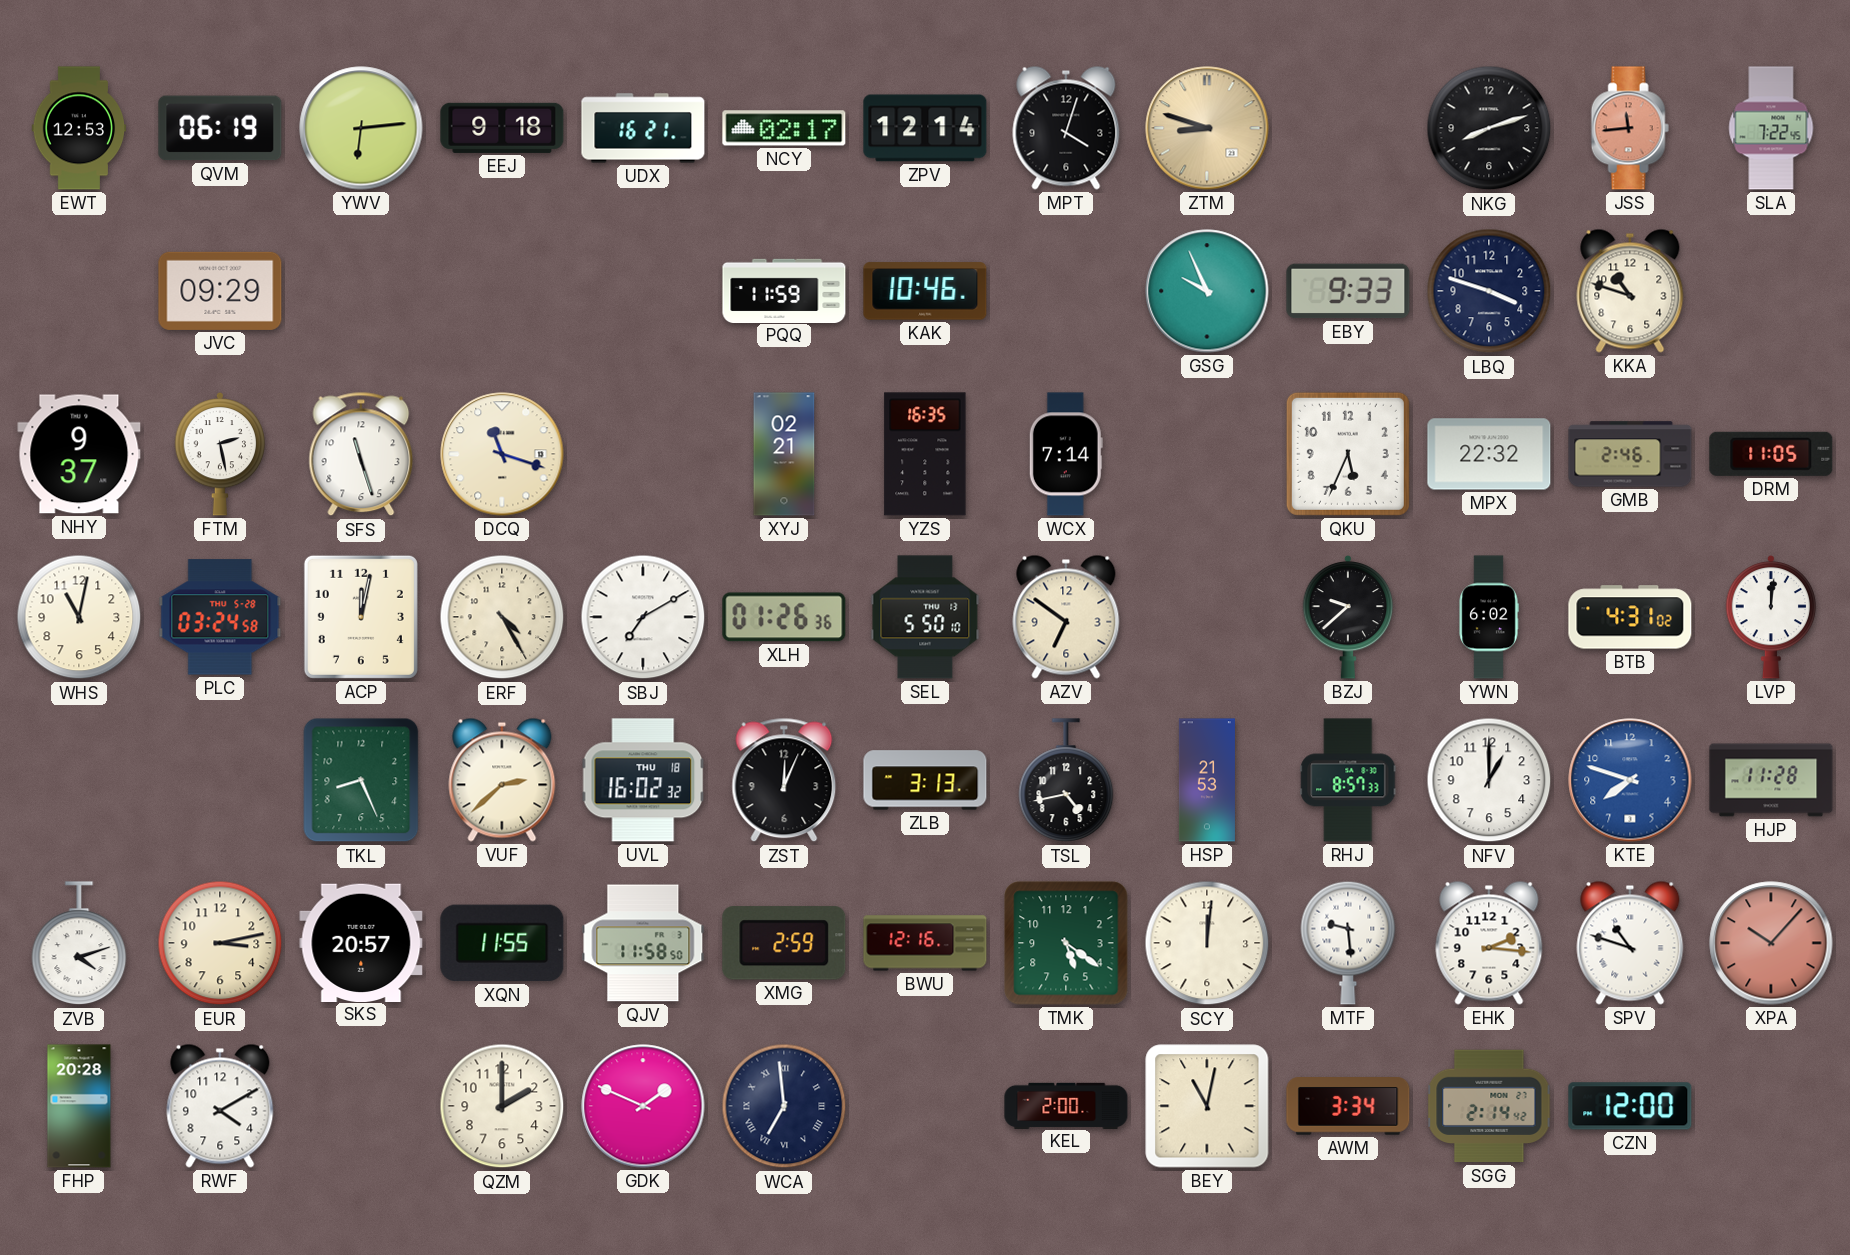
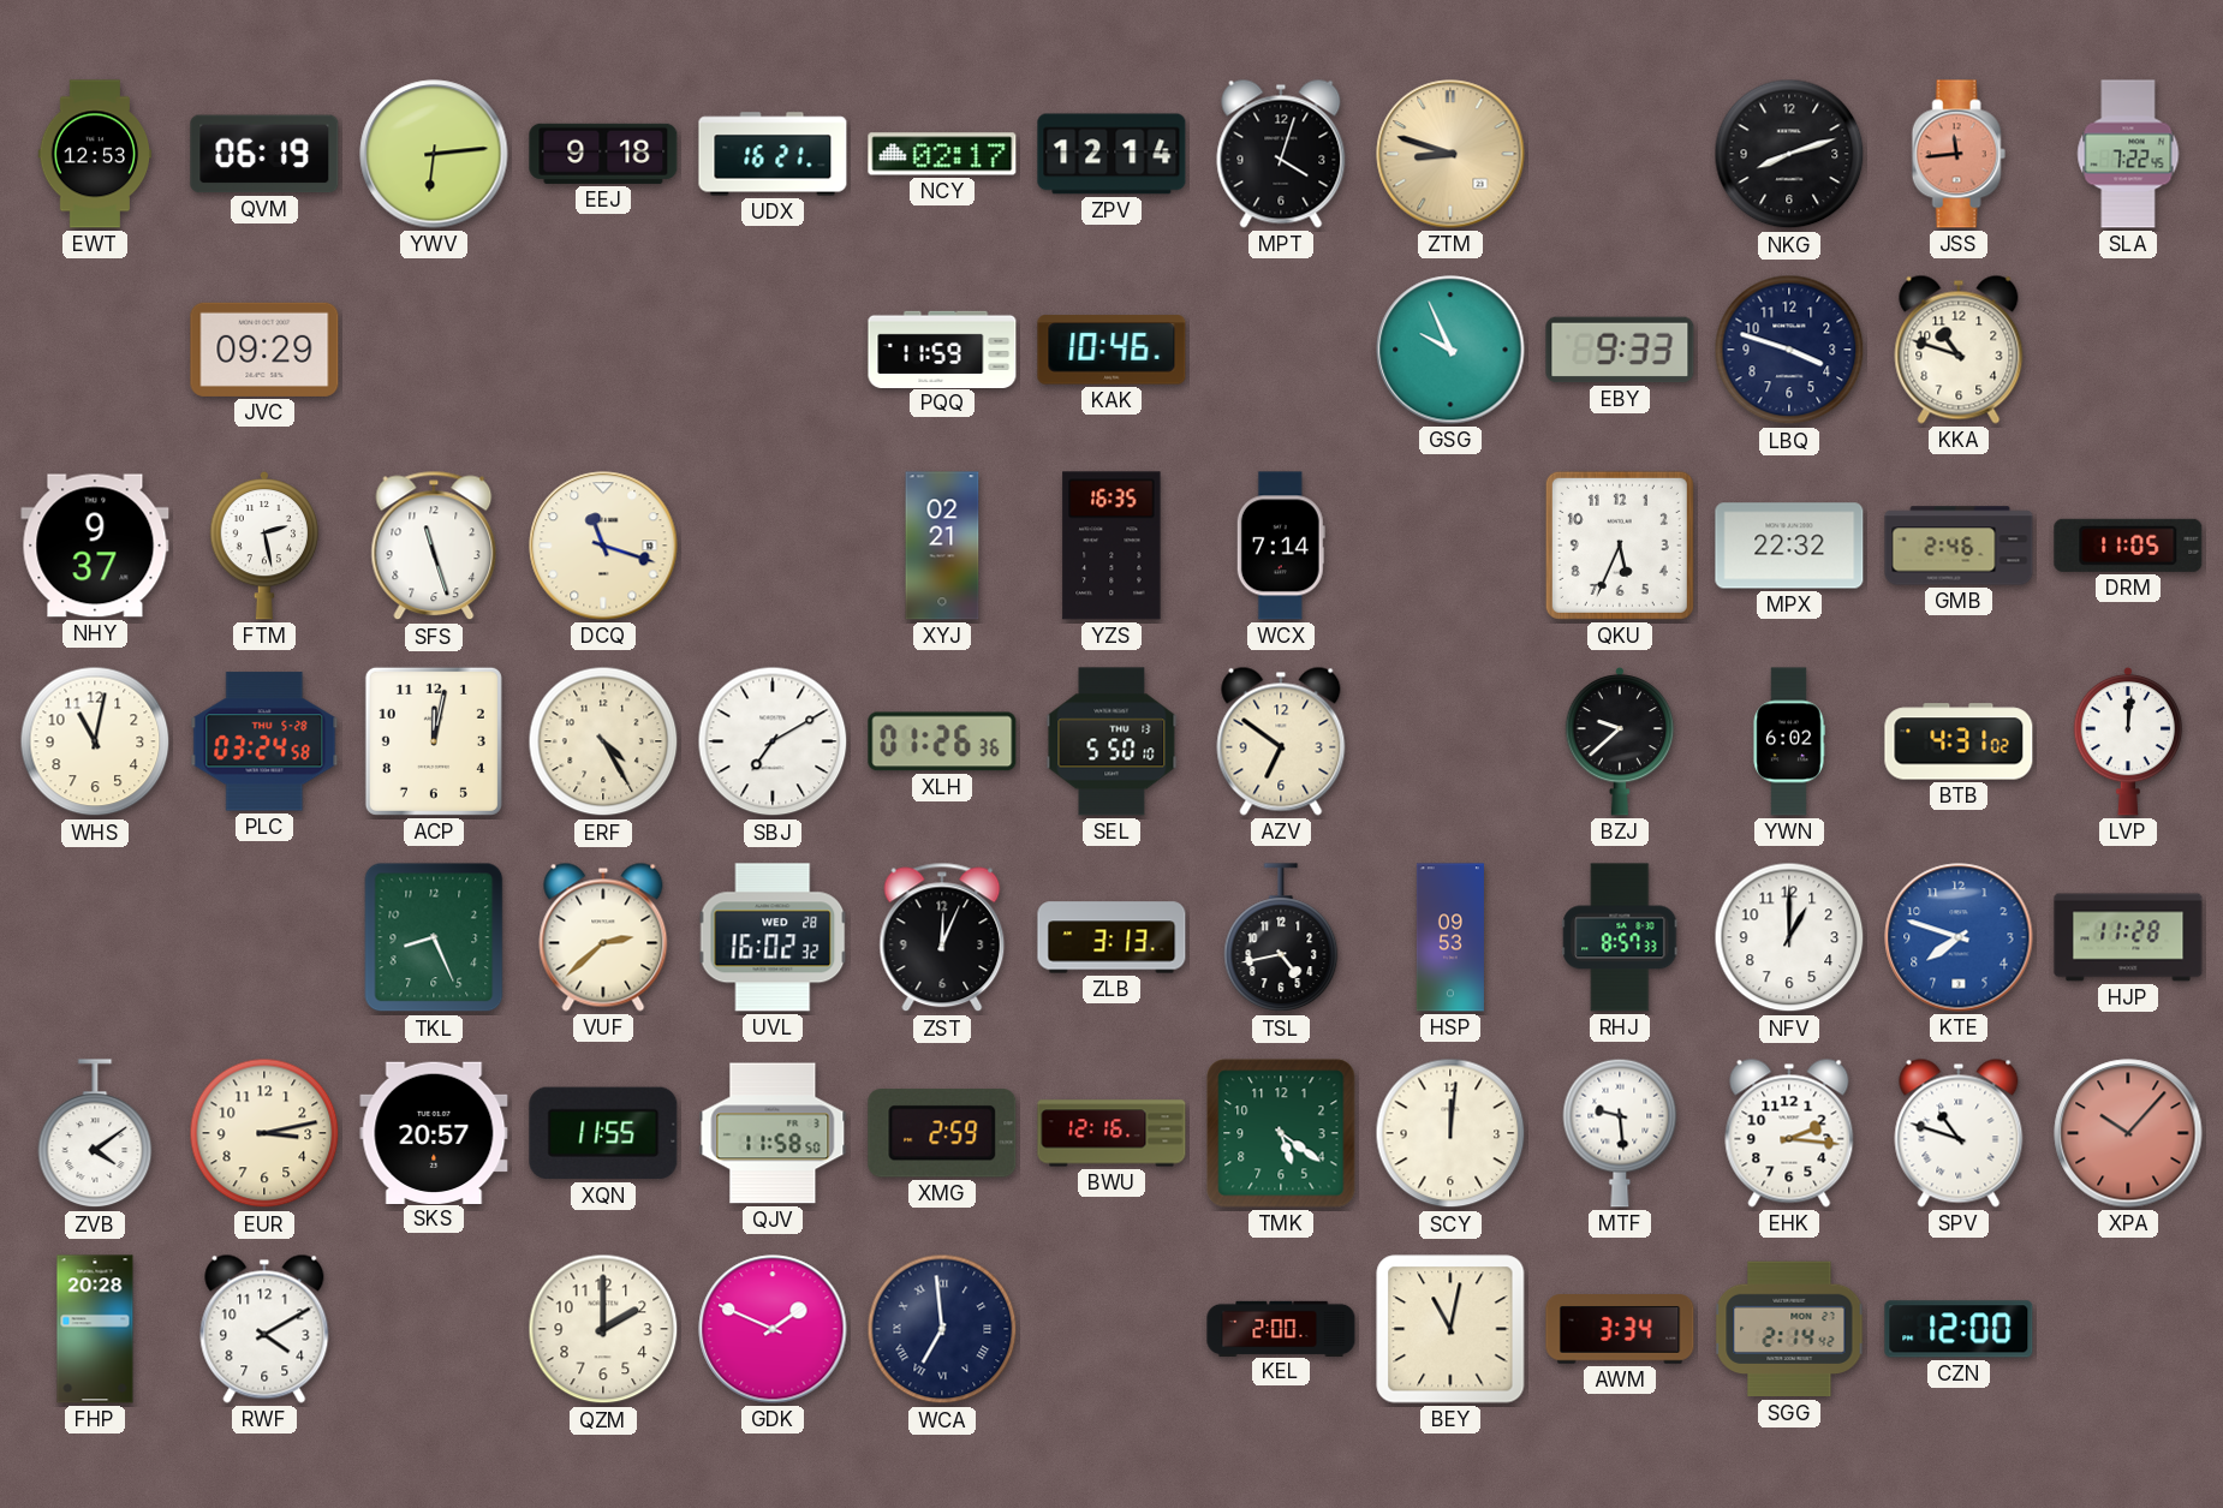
UVL date: THU 18 -> WED 28 (773, 937)
HSP: 21:53 -> 09:53 (1450, 937)
ZVB: 4:12 -> 4:09 (95, 1134)
